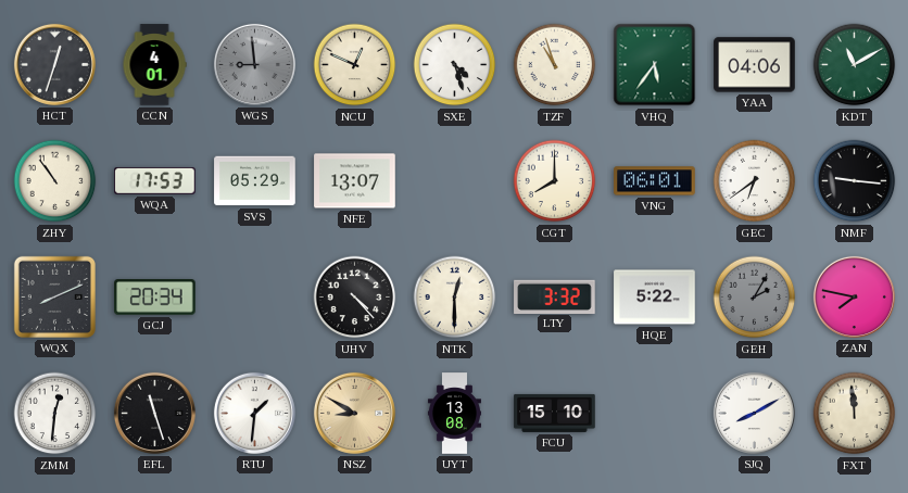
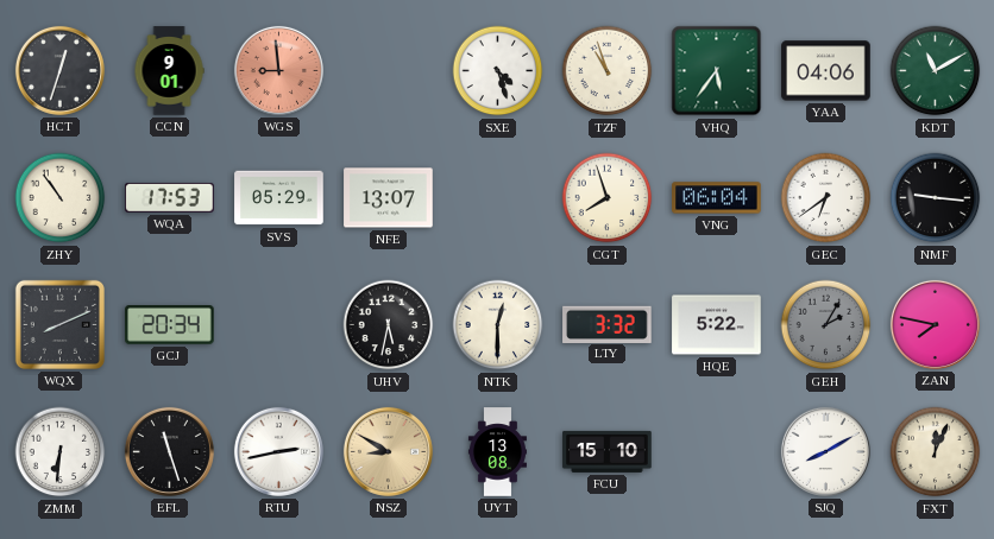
CCN: 4:01 -> 9:01 (169, 71)
WGS dial: grey -> salmon (278, 70)
NCU: 12:49 -> none (355, 65)
CGT: 8:00 -> 7:57 (608, 198)
VNG: 06:01 -> 06:04 (717, 198)
UHV: 4:23 -> 5:32 (389, 325)
ZMM: 12:31 -> 6:31 (61, 452)
RTU: 1:31 -> 2:43 (278, 451)
FXT: 11:59 -> 12:04 (936, 452)
